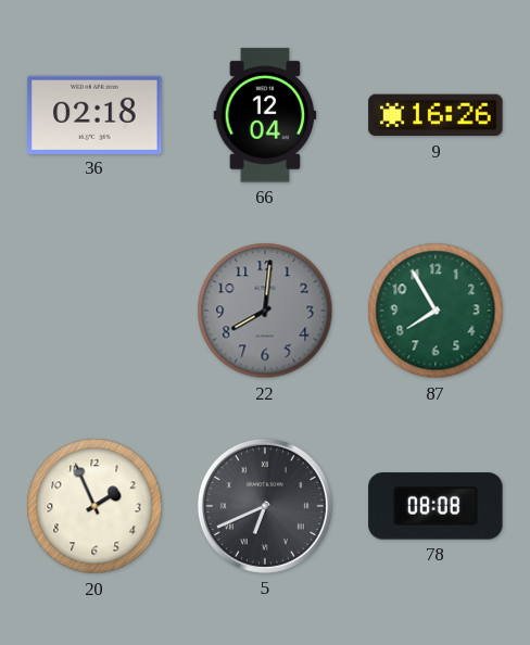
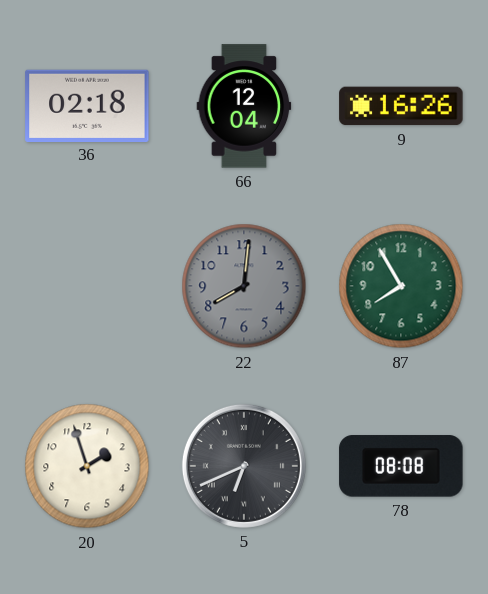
20: 1:56 -> 1:57 (87, 466)
